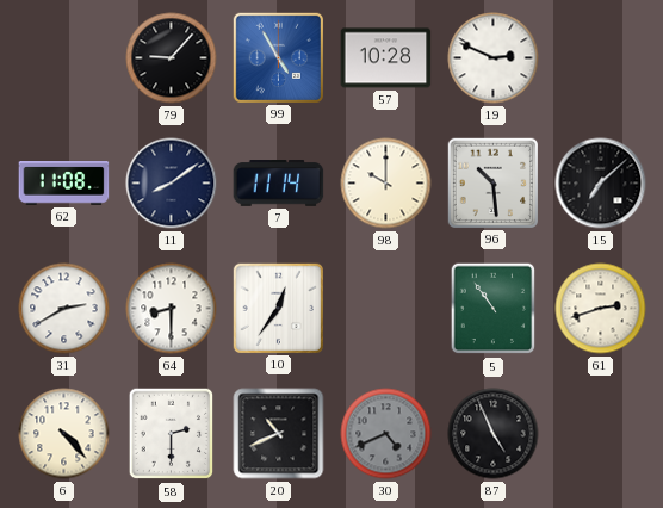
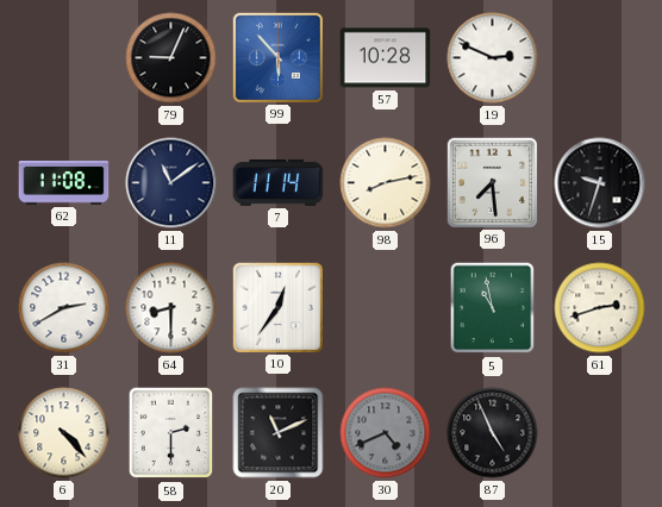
79: 9:07 -> 9:04 (171, 58)
99: 4:55 -> 5:53 (277, 57)
11: 8:09 -> 11:09 (171, 183)
98: 10:00 -> 8:13 (386, 183)
96: 10:29 -> 7:29 (492, 182)
15: 7:08 -> 9:33 (600, 183)
5: 10:54 -> 10:58 (493, 308)
20: 10:41 -> 11:11 (279, 433)
